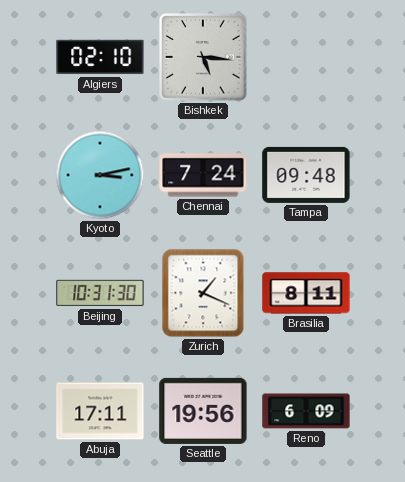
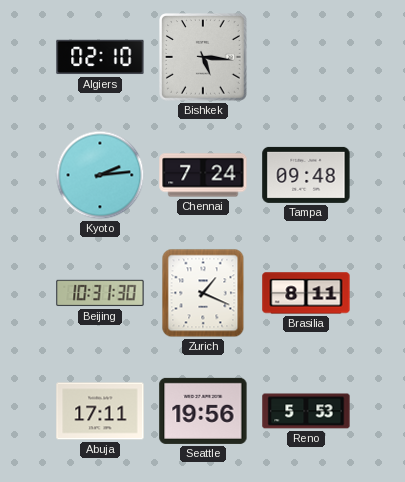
Kyoto: 3:13 -> 2:14 (100, 175)
Reno: 6:09 -> 5:53 (306, 411)
